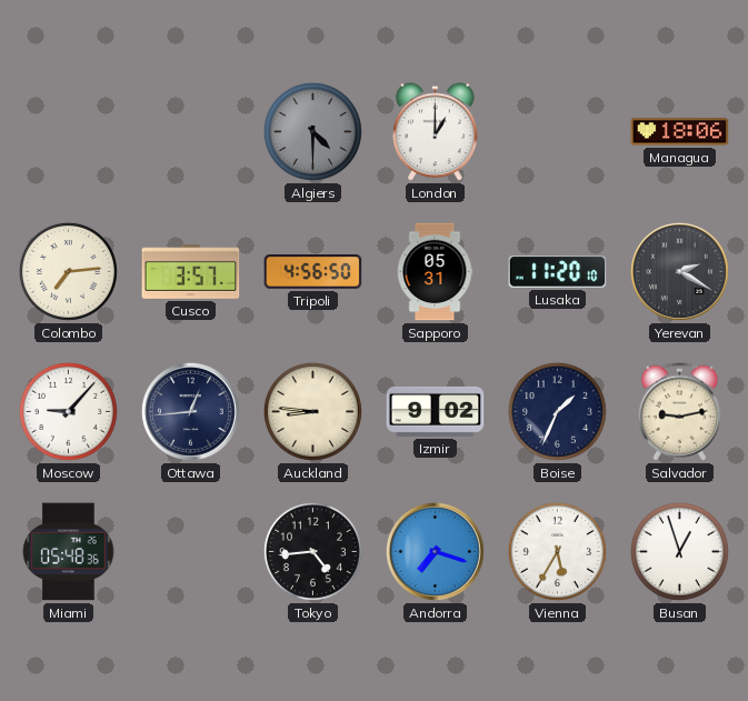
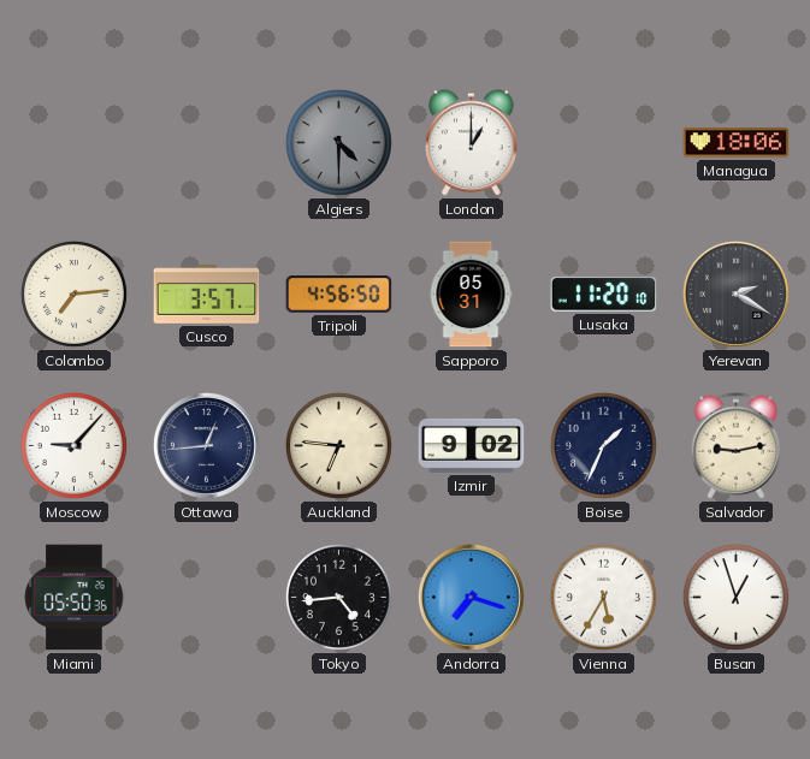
Auckland: 8:46 -> 6:46 (338, 445)
Miami: 05:48 -> 05:50 (75, 598)
